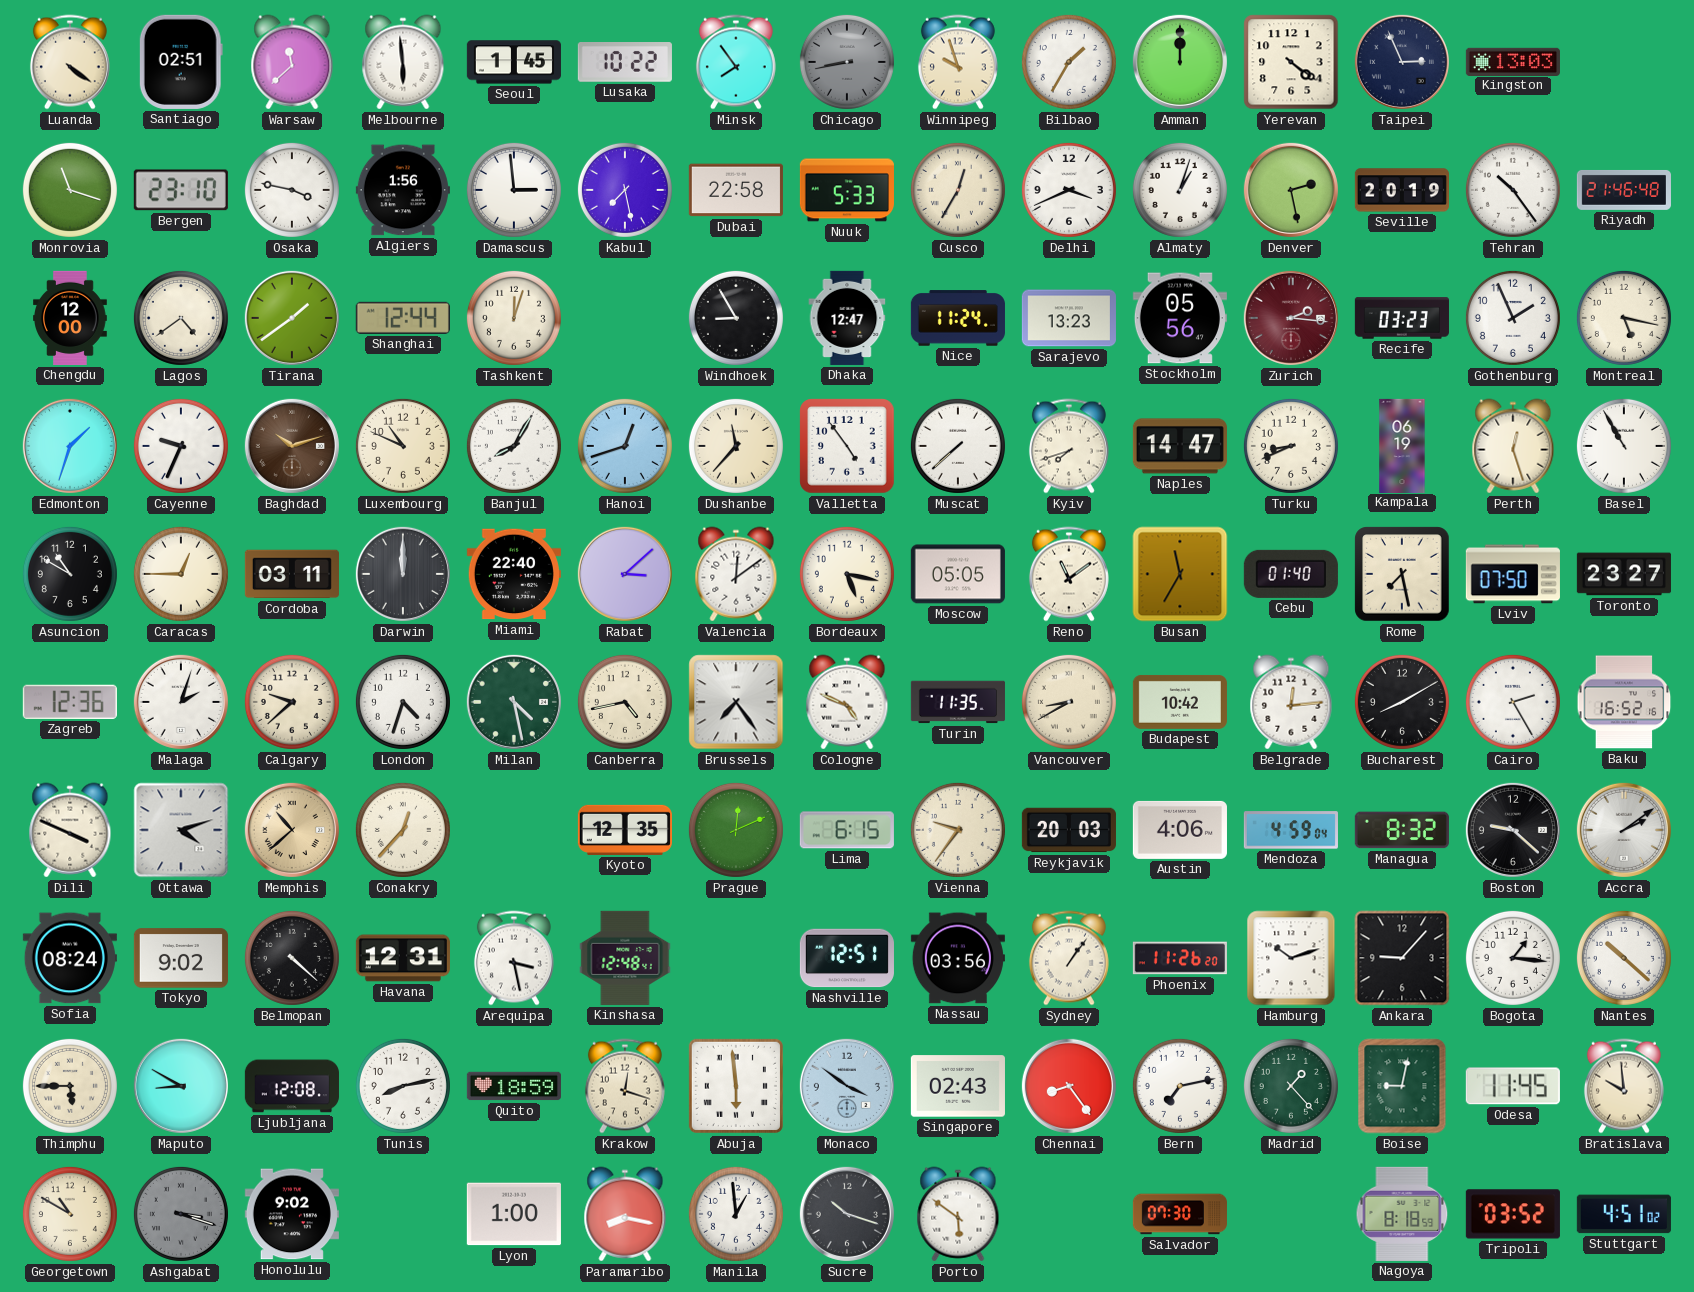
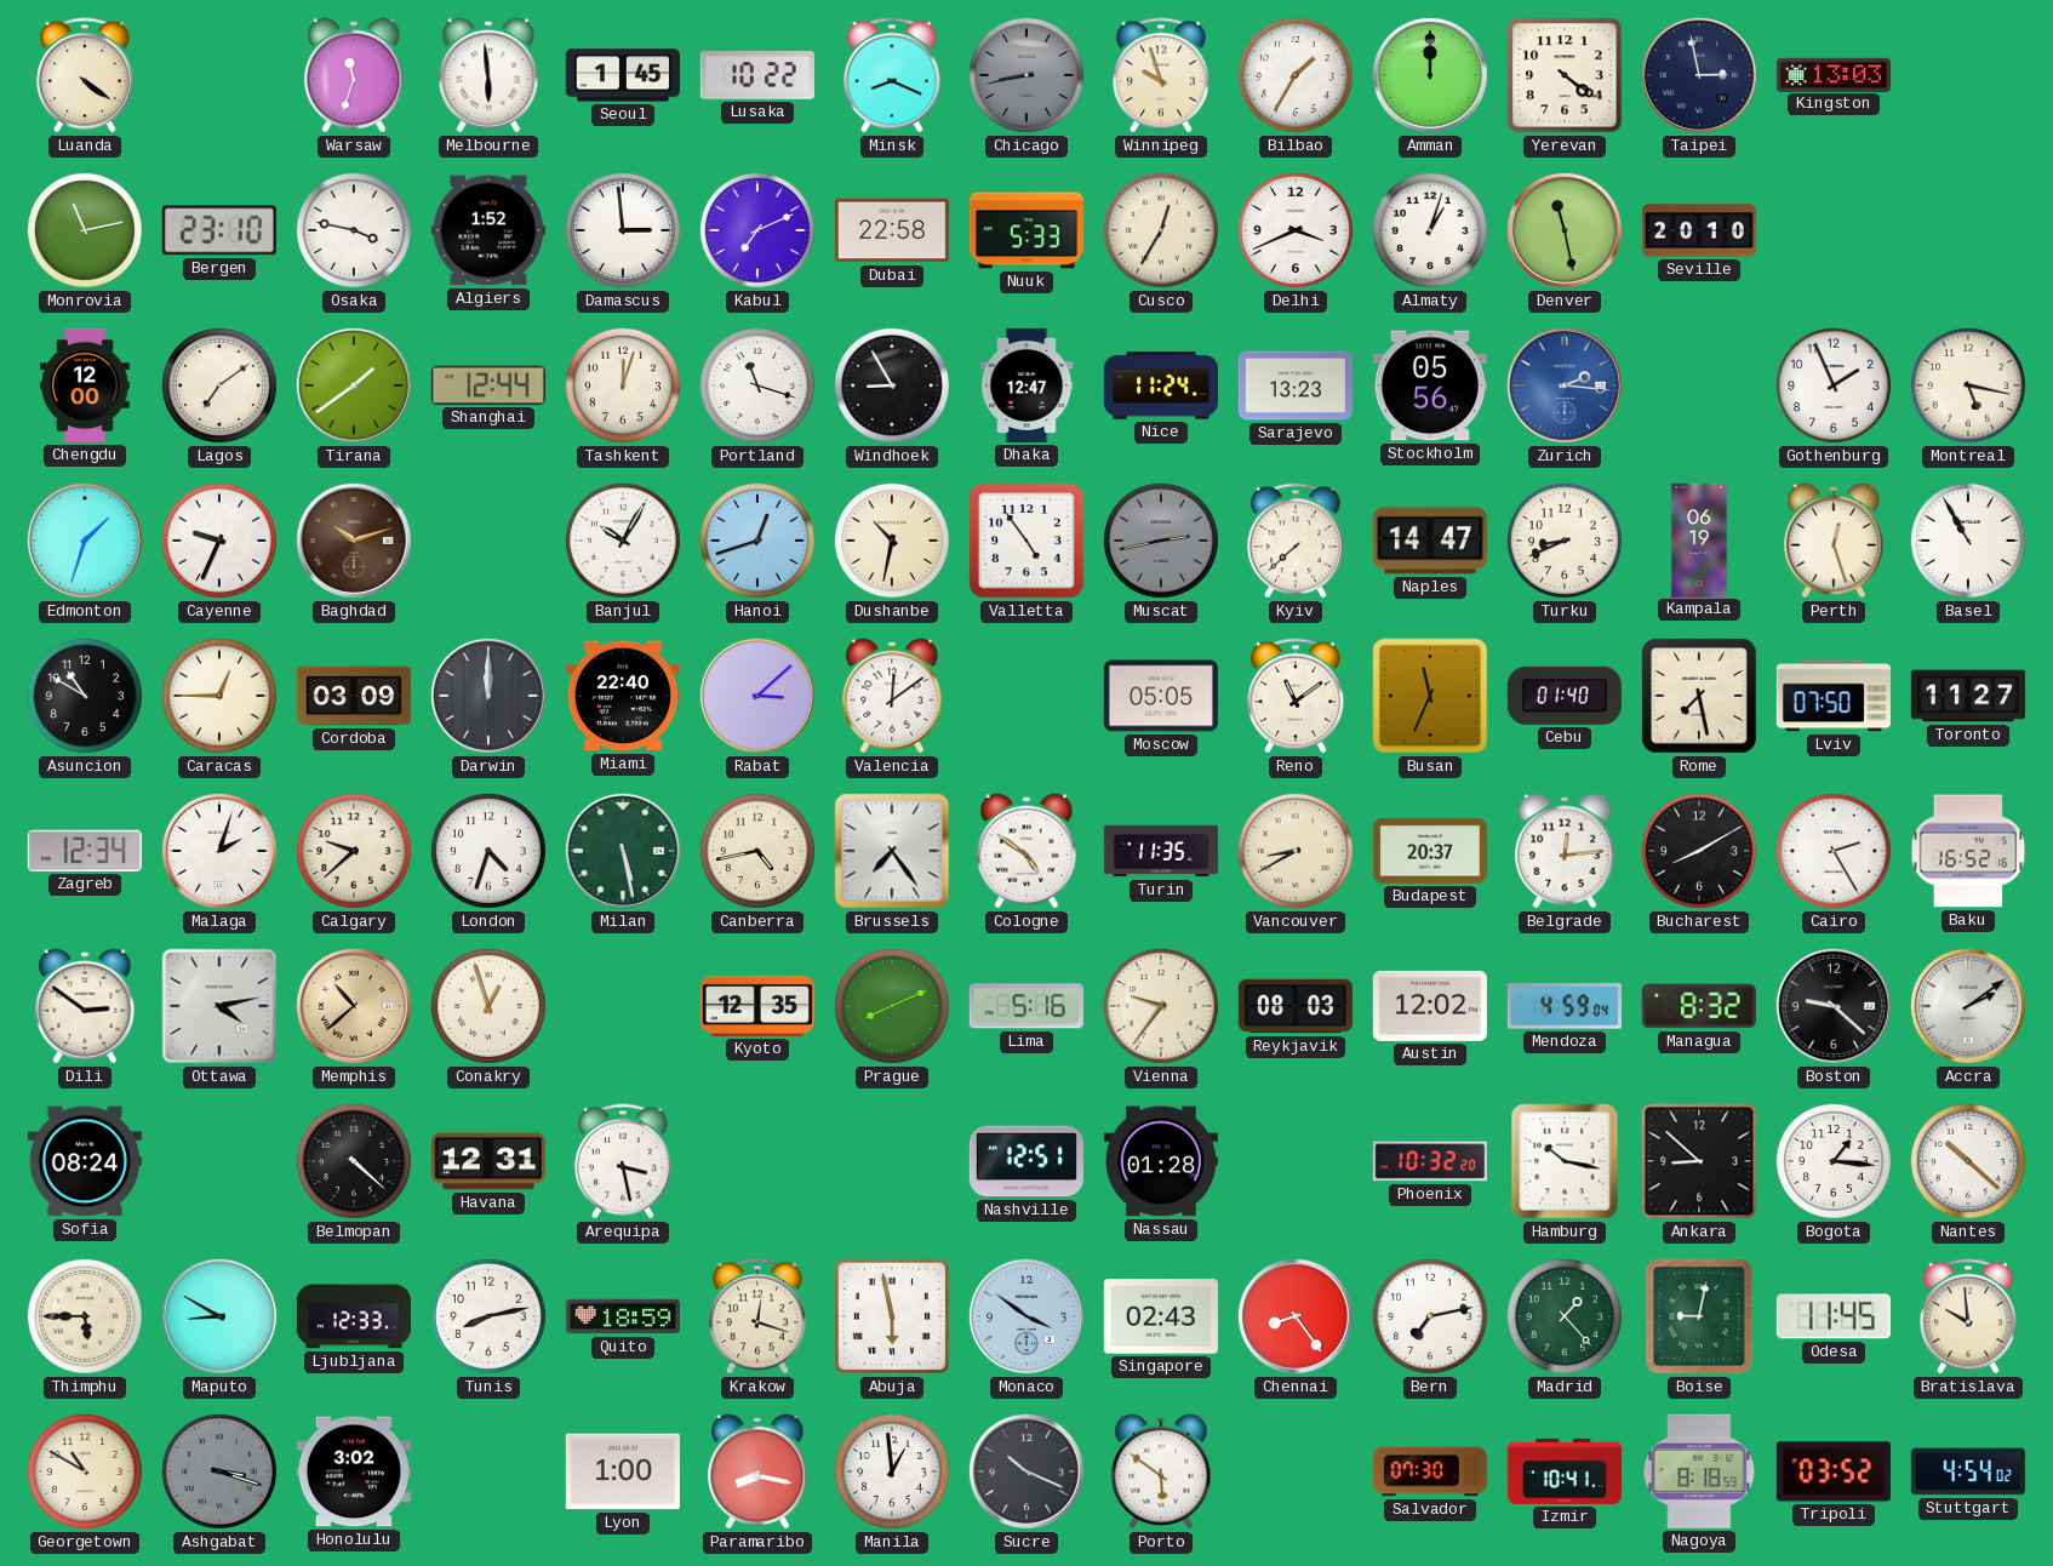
Santiago: 02:51 -> none (181, 62)
Warsaw: 11:38 -> 11:33 (354, 75)
Minsk: 7:54 -> 8:19 (892, 75)
Taipei: 2:56 -> 2:58 (1699, 75)
Monrovia: 11:18 -> 11:13 (85, 230)
Algiers: 1:56 -> 1:52 (488, 230)
Kabul: 7:28 -> 7:11 (757, 230)
Denver: 2:28 -> 11:28 (1565, 230)
Seville: 20:19 -> 20:10 (1699, 230)
Tehran: 10:24 -> none (1513, 190)
Riyadh: 21:46 -> none (1624, 190)
Lagos: 4:39 -> 7:09 (219, 385)
Portland: none -> 11:18 (757, 385)
Zurich dial: burgundy -> blue (1565, 385)
Recife: 03:23 -> none (1402, 318)
Luxembourg: 10:49 -> none (403, 446)
Banjul: 8:05 -> 10:05 (623, 541)
Dushanbe: 11:37 -> 10:32 (892, 541)
Muscat: 7:38 -> 2:43 (1161, 541)
Muscat dial: white -> grey (1161, 541)
Kyiv: 7:42 -> 7:38 (1296, 541)
Cordoba: 03:11 -> 03:09 (354, 696)
Bordeaux: 5:17 -> none (847, 574)
Busan: 11:35 -> 11:34 (1430, 696)
Toronto: 23:27 -> 11:27 (1968, 696)
Zagreb: 12:36 -> 12:34 (85, 851)
Milan: 4:28 -> 5:28 (623, 851)
Cologne: 4:49 -> 4:51 (1026, 851)
Budapest: 10:42 -> 20:37 (1430, 851)
Dili: 3:49 -> 2:51 (85, 1006)
Ottawa: 4:12 -> 4:13 (219, 1006)
Conakry: 12:37 -> 12:57 (488, 1006)
Prague: 12:11 -> 8:11 (892, 1006)
Lima: 6:15 -> 5:16 (1026, 1006)
Reykjavik: 20:03 -> 08:03 (1296, 1006)
Austin: 4:06 -> 12:02 (1430, 1006)
Tokyo: 9:02 -> none (181, 958)
Kinshasa: 12:48 -> none (625, 958)
Nassau: 03:56 -> 01:28 (1161, 1161)
Sydney: 1:06 -> none (1069, 958)
Phoenix: 11:26 -> 10:32 (1430, 1161)
Hamburg: 10:12 -> 10:17 (1565, 1161)
Ankara: 9:07 -> 8:52 (1699, 1161)
Ljubljana: 12:08 -> 12:33 (354, 1316)
Abuja: 5:59 -> 5:58 (892, 1316)
Honolulu: 9:02 -> 3:02 (354, 1471)
Sucre: 10:18 -> 10:19 (1026, 1471)
Izmir: none -> 10:41 (1565, 1471)
Stuttgart: 4:51 -> 4:54 (1968, 1471)
